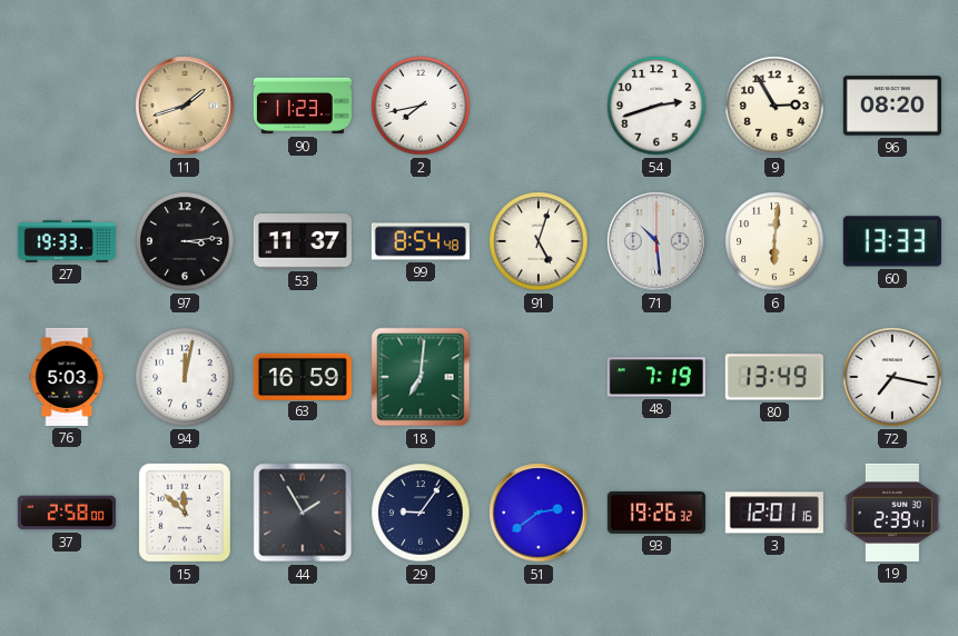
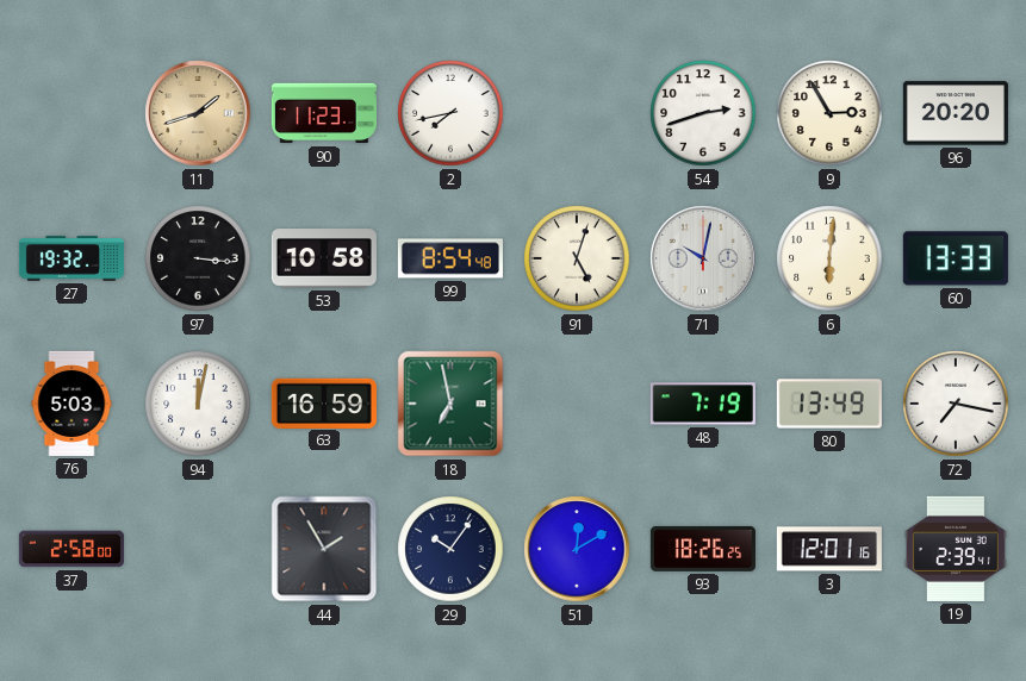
96: 08:20 -> 20:20 (956, 113)
27: 19:33 -> 19:32 (71, 258)
97: 3:14 -> 3:16 (198, 258)
53: 11:37 -> 10:58 (324, 258)
71: 10:29 -> 10:02 (703, 258)
18: 7:01 -> 6:58 (450, 404)
15: 11:52 -> none (185, 513)
29: 9:06 -> 10:06 (450, 549)
51: 2:39 -> 12:10 (577, 549)
93: 19:26 -> 18:26 (703, 549)
